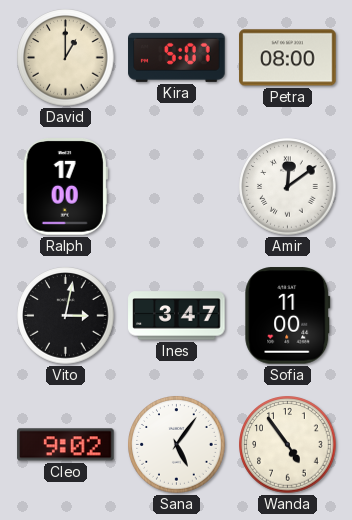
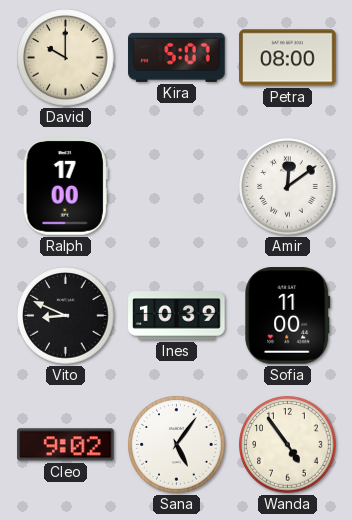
David: 1:00 -> 10:00 (66, 58)
Vito: 3:02 -> 8:49 (66, 316)
Ines: 3:47 -> 10:39 (177, 316)
